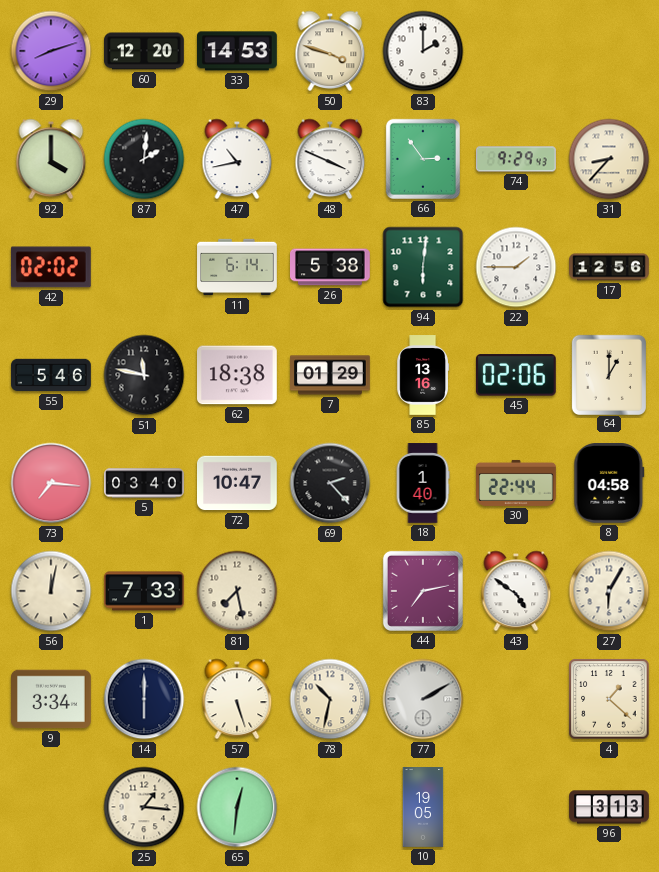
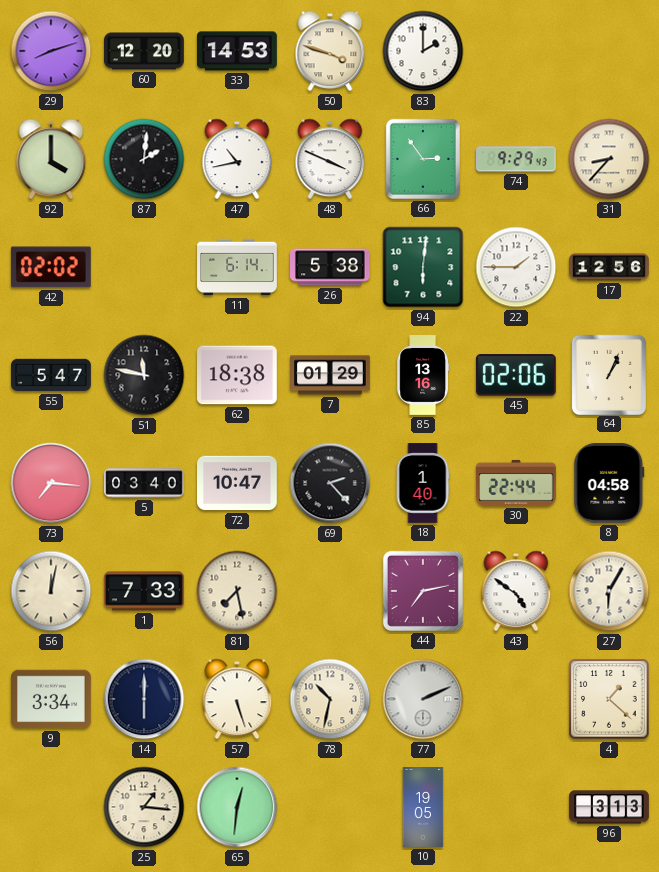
55: 5:46 -> 5:47 (51, 375)
64: 1:00 -> 1:04 (608, 374)
77: 2:10 -> 2:11 (423, 699)
